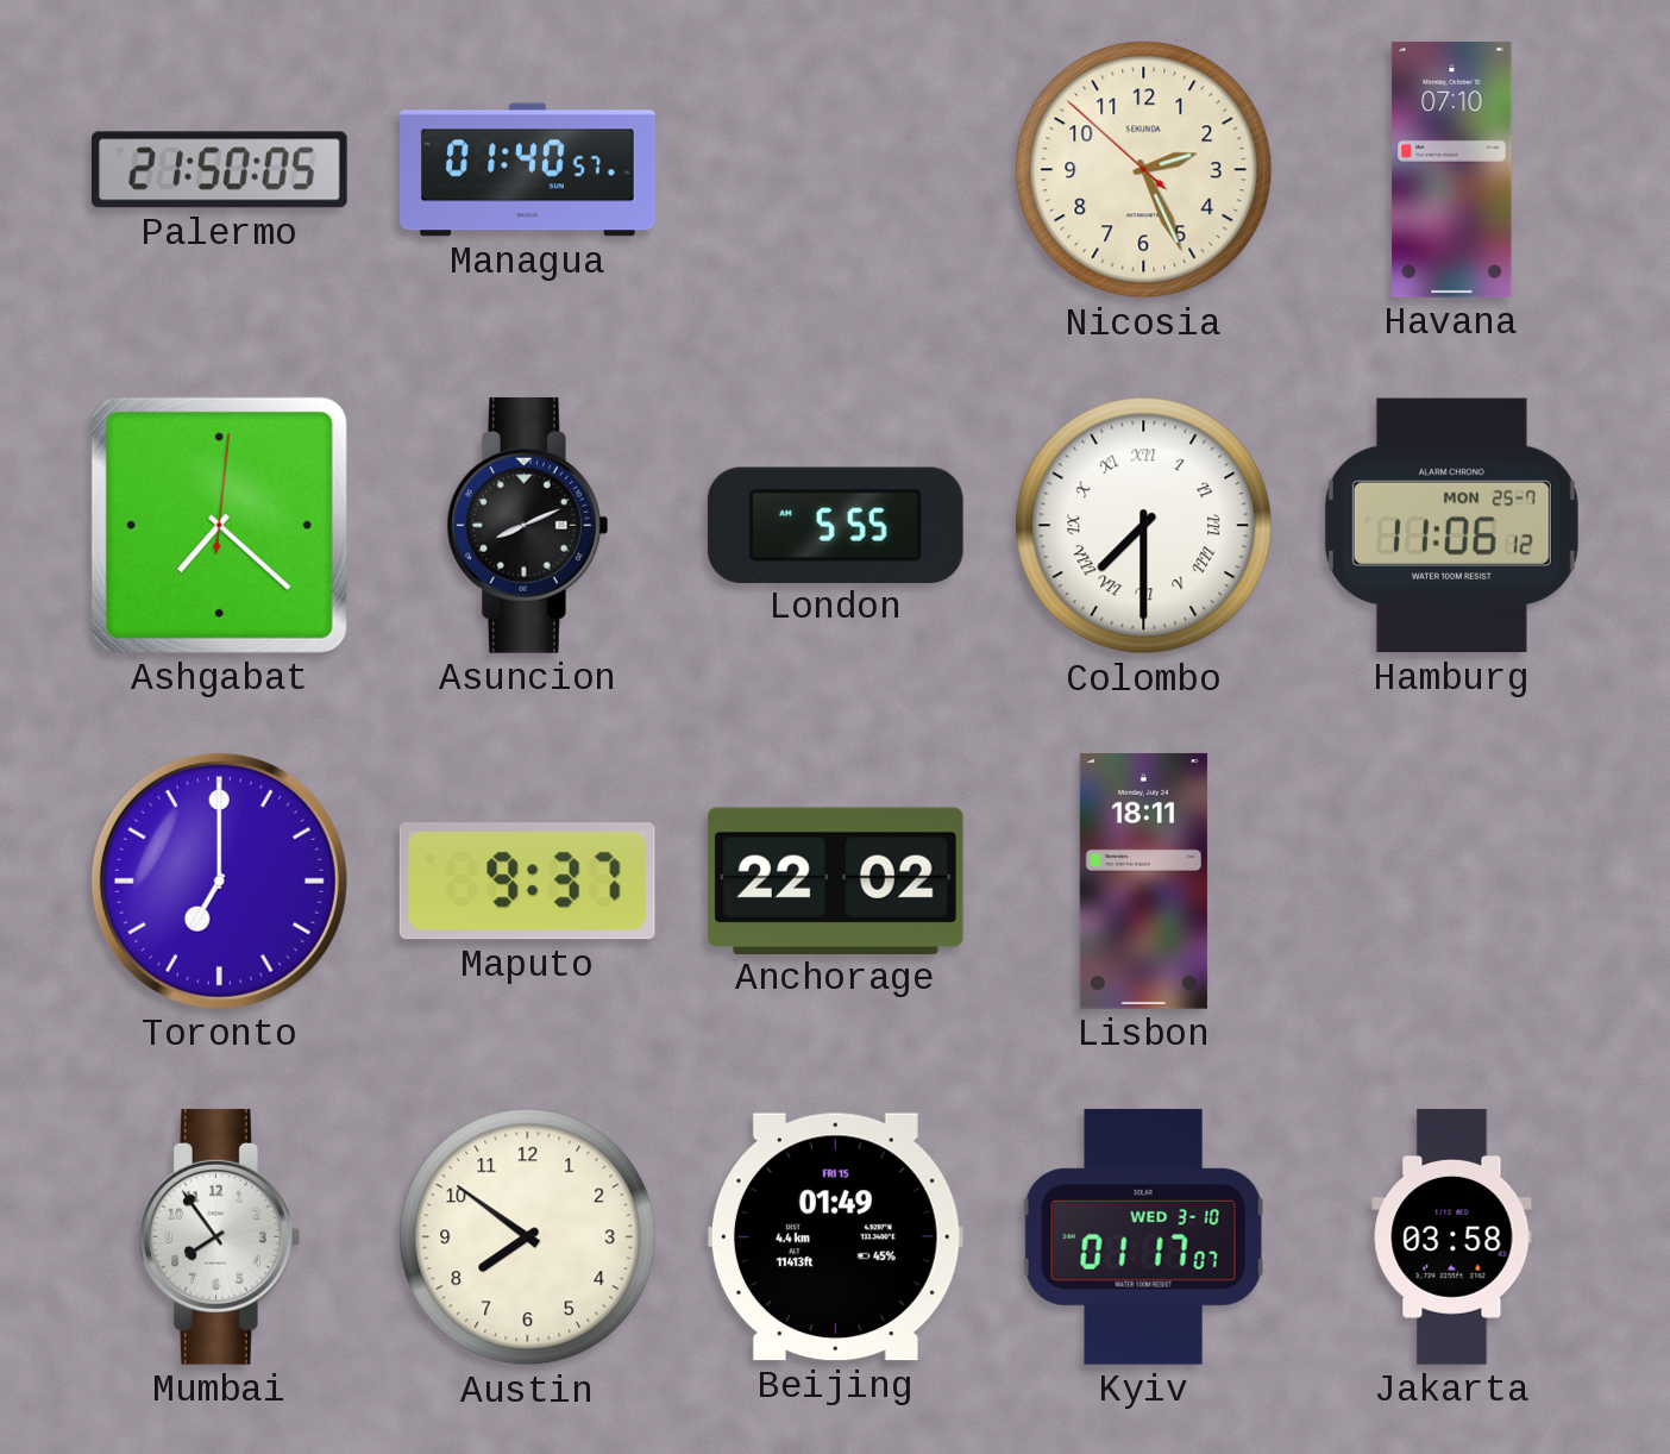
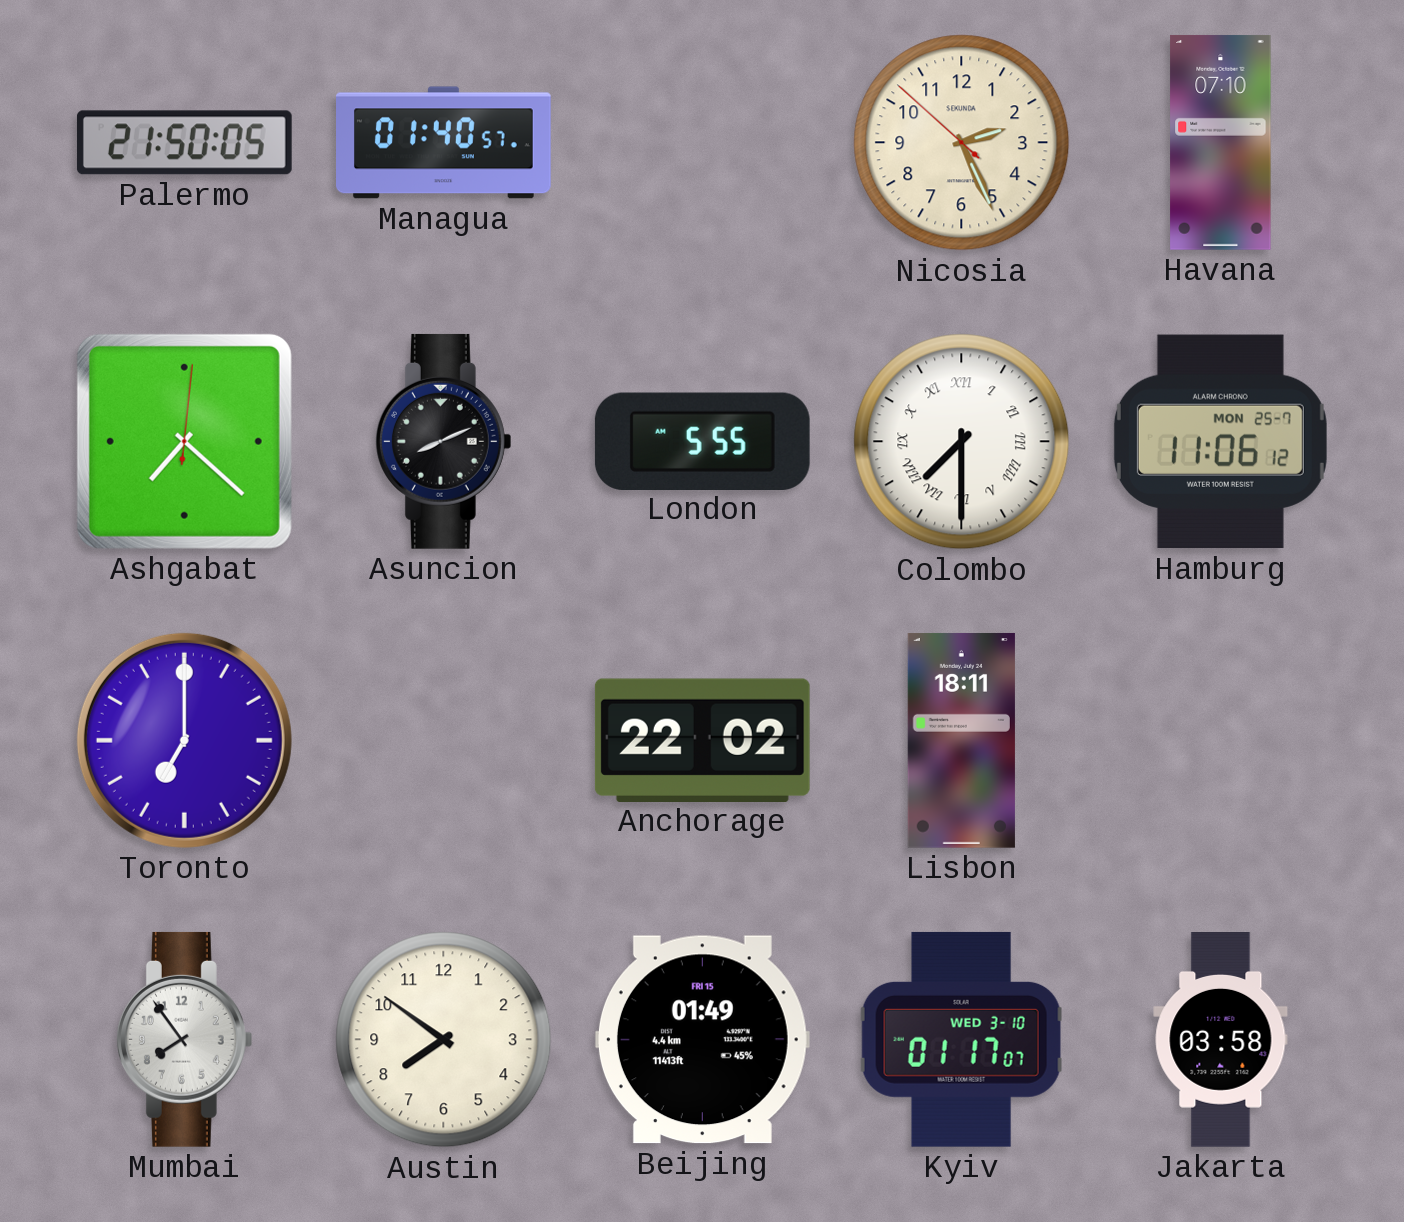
Maputo: 9:37 -> none (527, 882)
